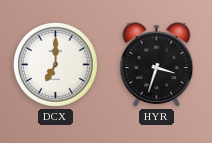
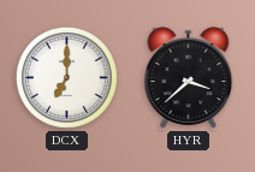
HYR: 3:33 -> 3:38 (189, 78)
